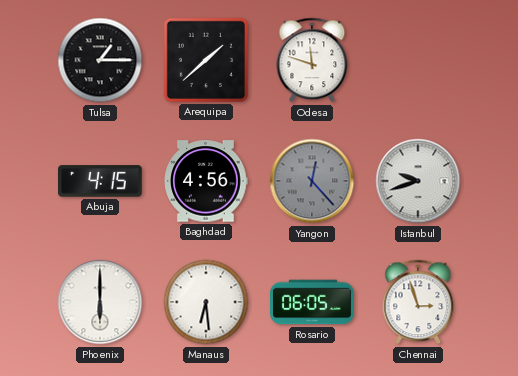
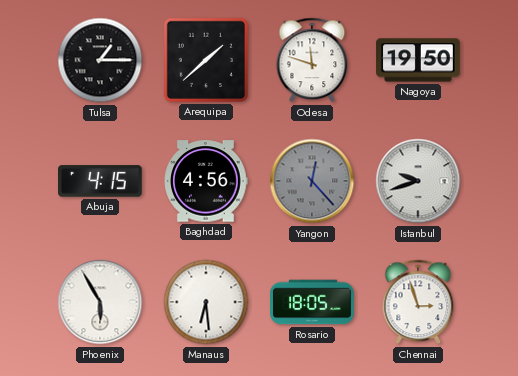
Nagoya: none -> 19:50 (418, 60)
Phoenix: 6:00 -> 5:55 (100, 302)
Rosario: 06:05 -> 18:05 (312, 302)
